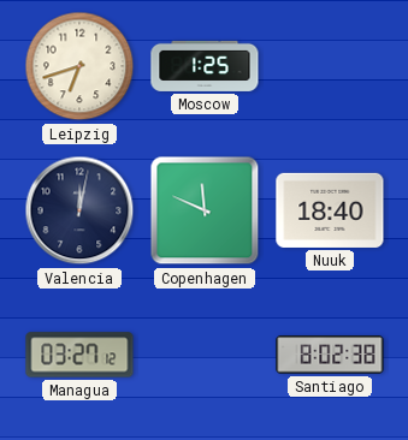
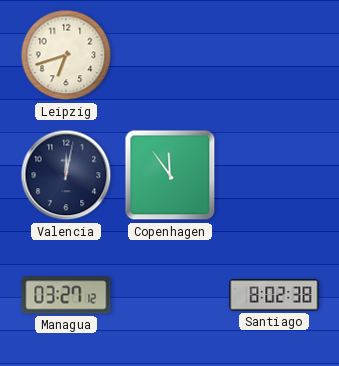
Moscow: 1:25 -> none (205, 66)
Copenhagen: 11:49 -> 11:54 (170, 175)
Nuuk: 18:40 -> none (330, 210)
